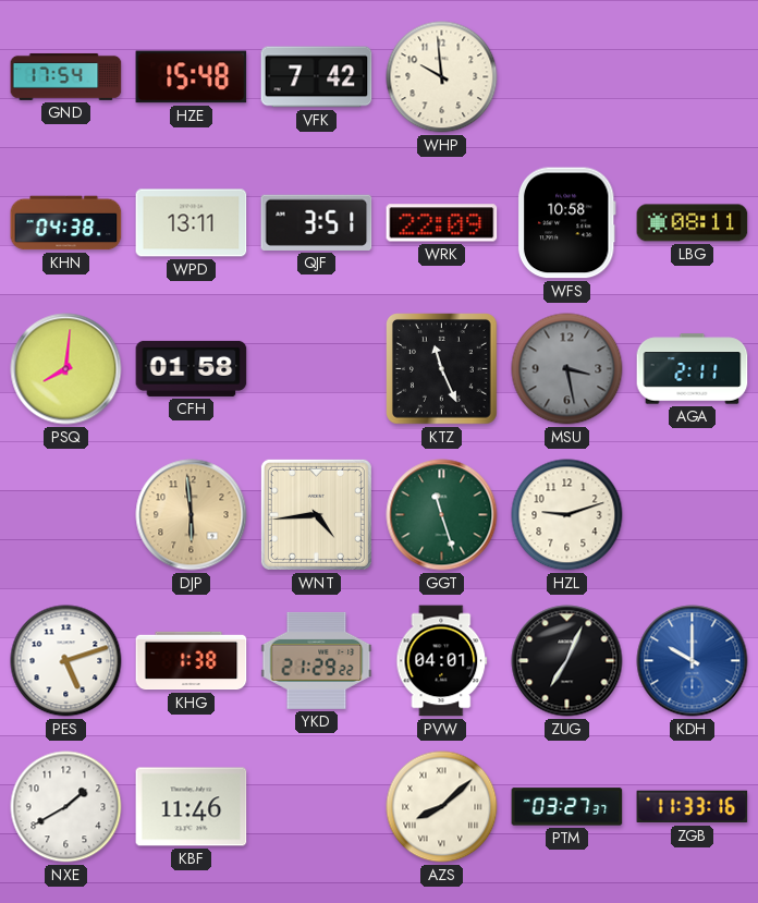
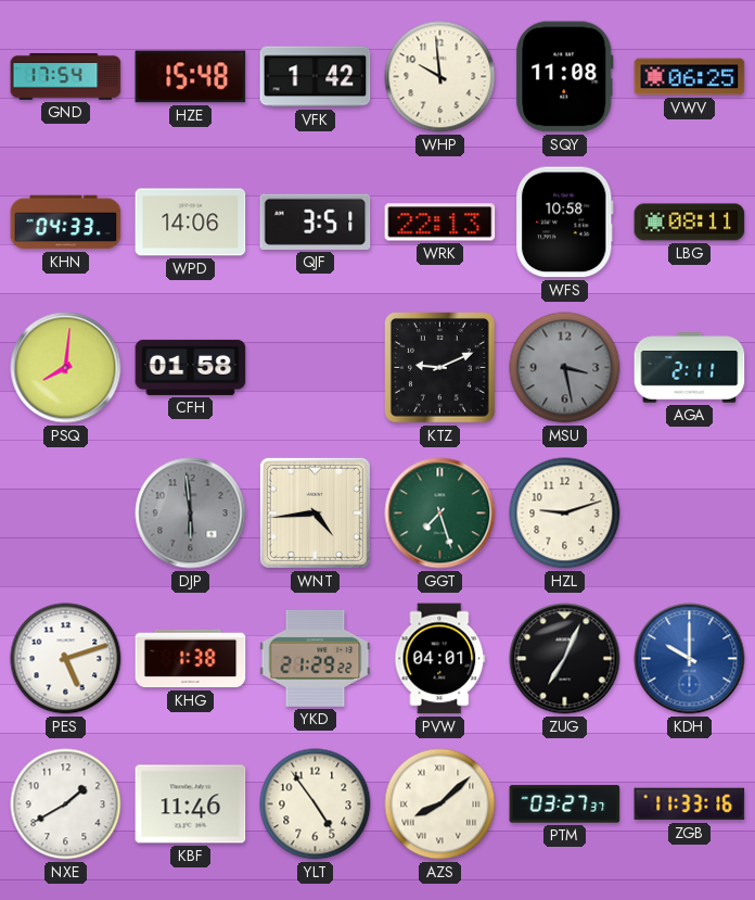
VFK: 7:42 -> 1:42 (316, 77)
SQY: none -> 11:08 (565, 77)
VWV: none -> 06:25 (690, 77)
KHN: 04:38 -> 04:33 (66, 223)
WPD: 13:11 -> 14:06 (191, 223)
WRK: 22:09 -> 22:13 (440, 223)
KTZ: 11:26 -> 9:11 (440, 368)
DJP dial: champagne -> grey (191, 514)
GGT: 11:27 -> 7:27 (440, 514)
YLT: none -> 4:54 (316, 804)
